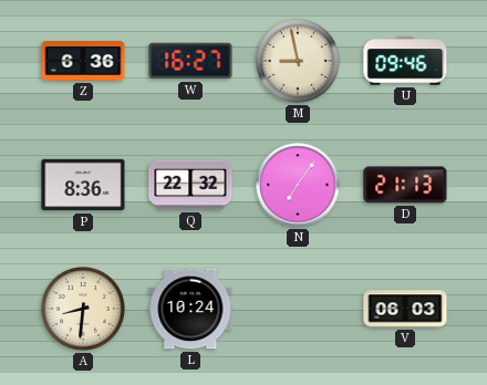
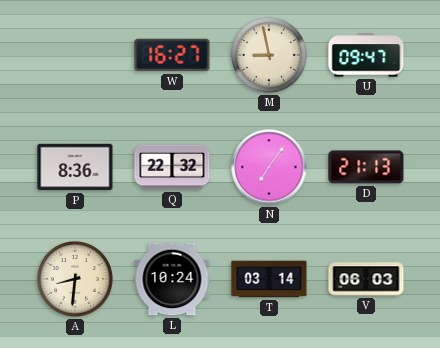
Z: 6:36 -> none (83, 62)
U: 09:46 -> 09:47 (366, 55)
T: none -> 03:14 (269, 279)
